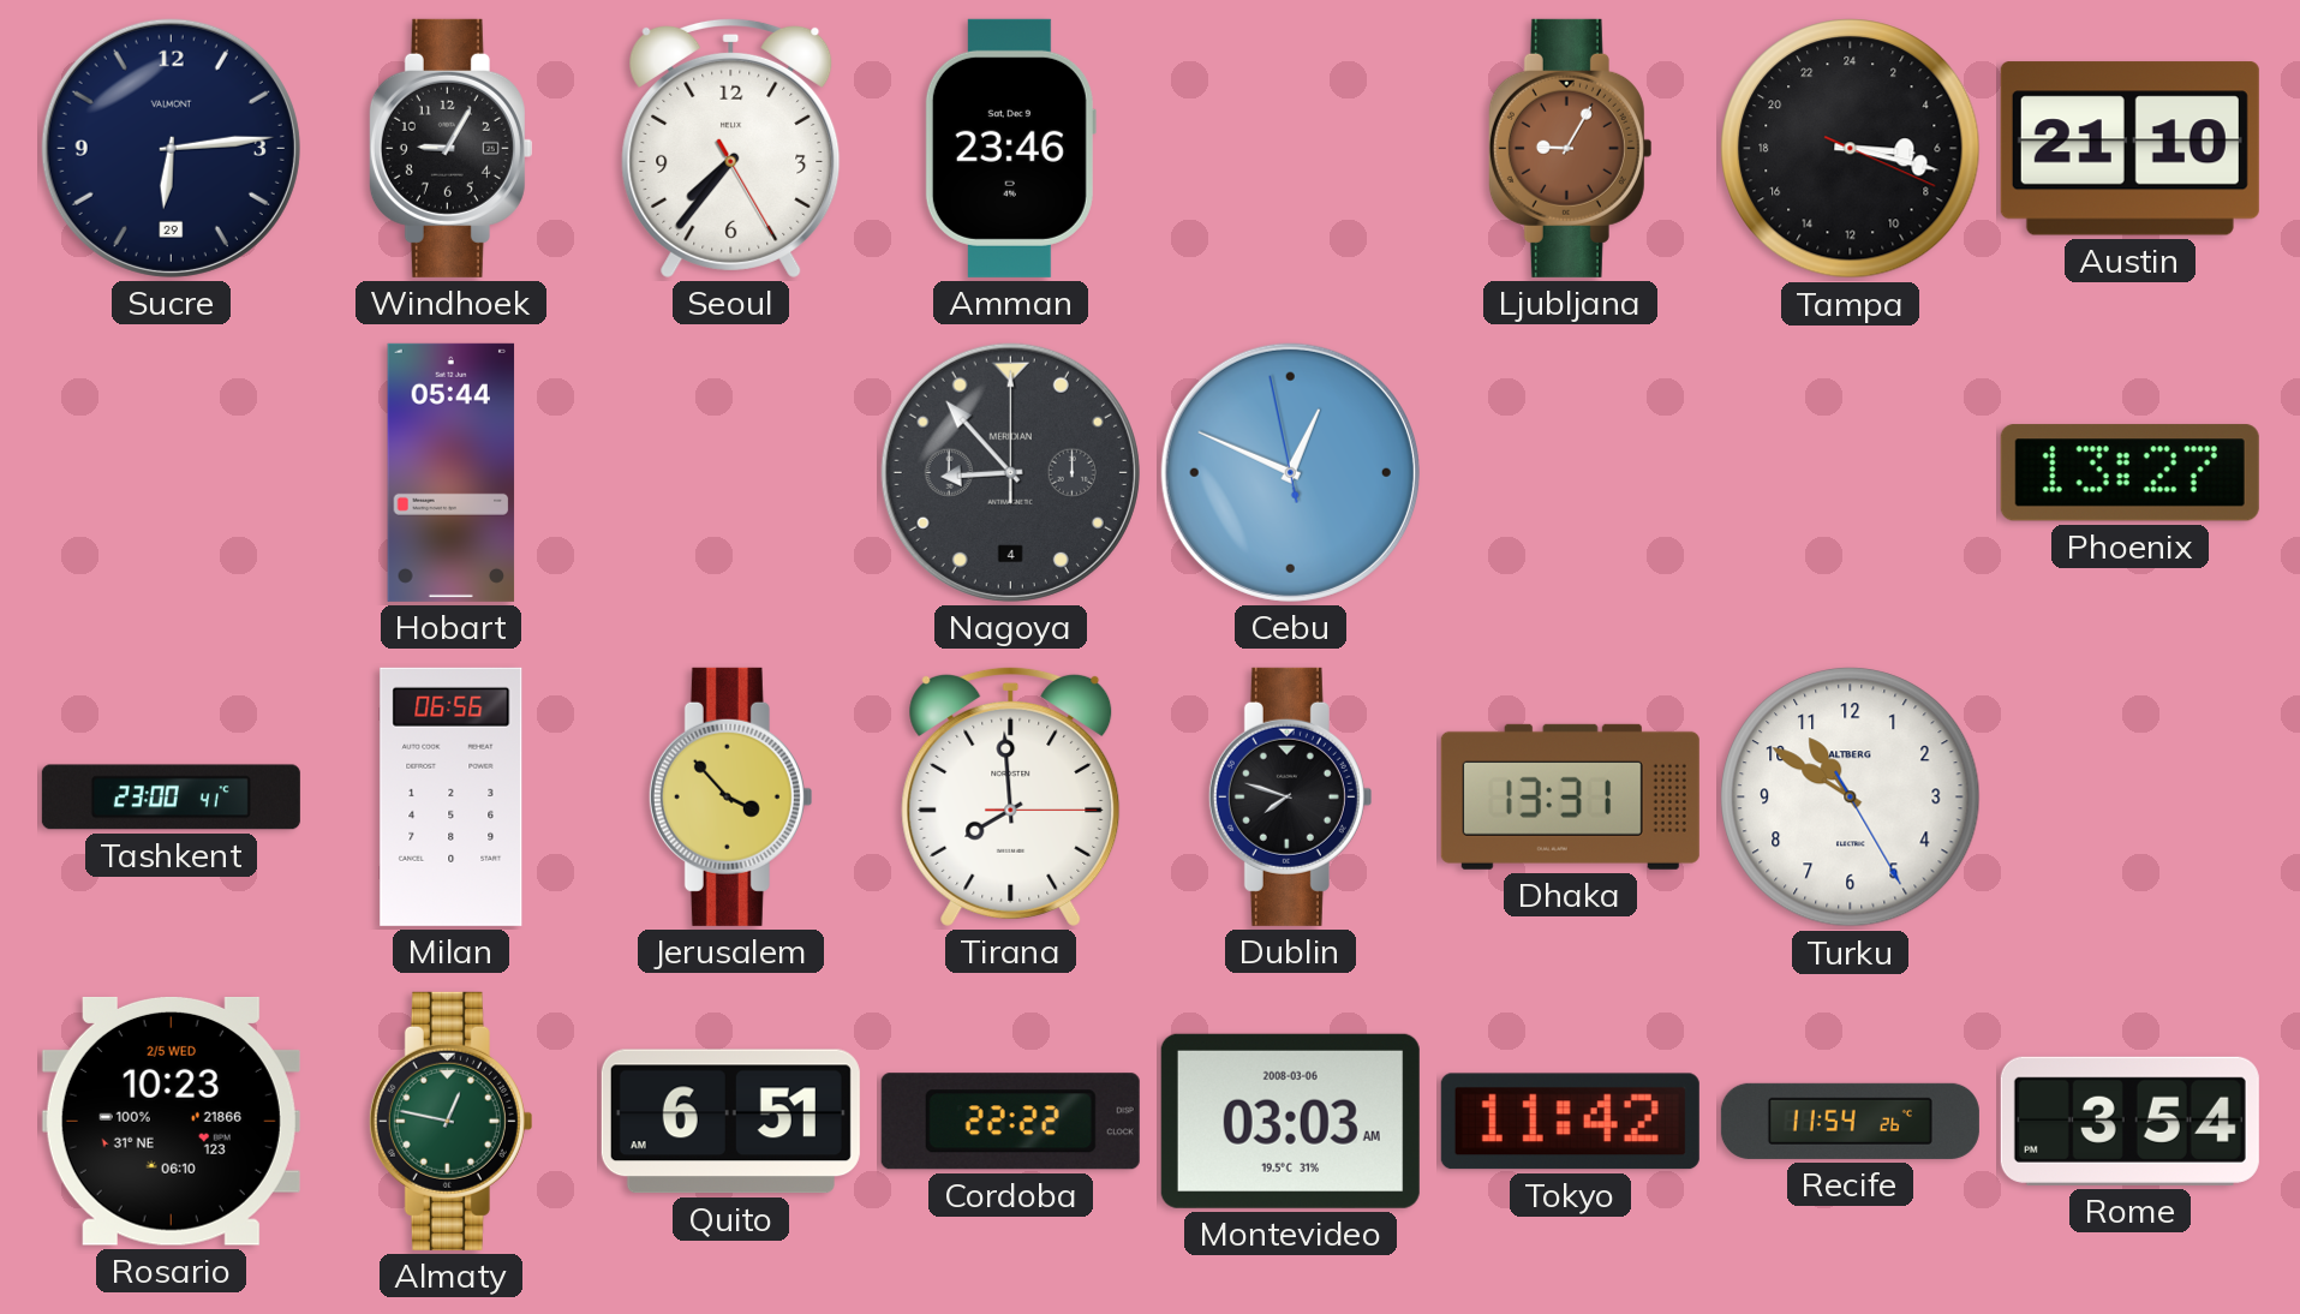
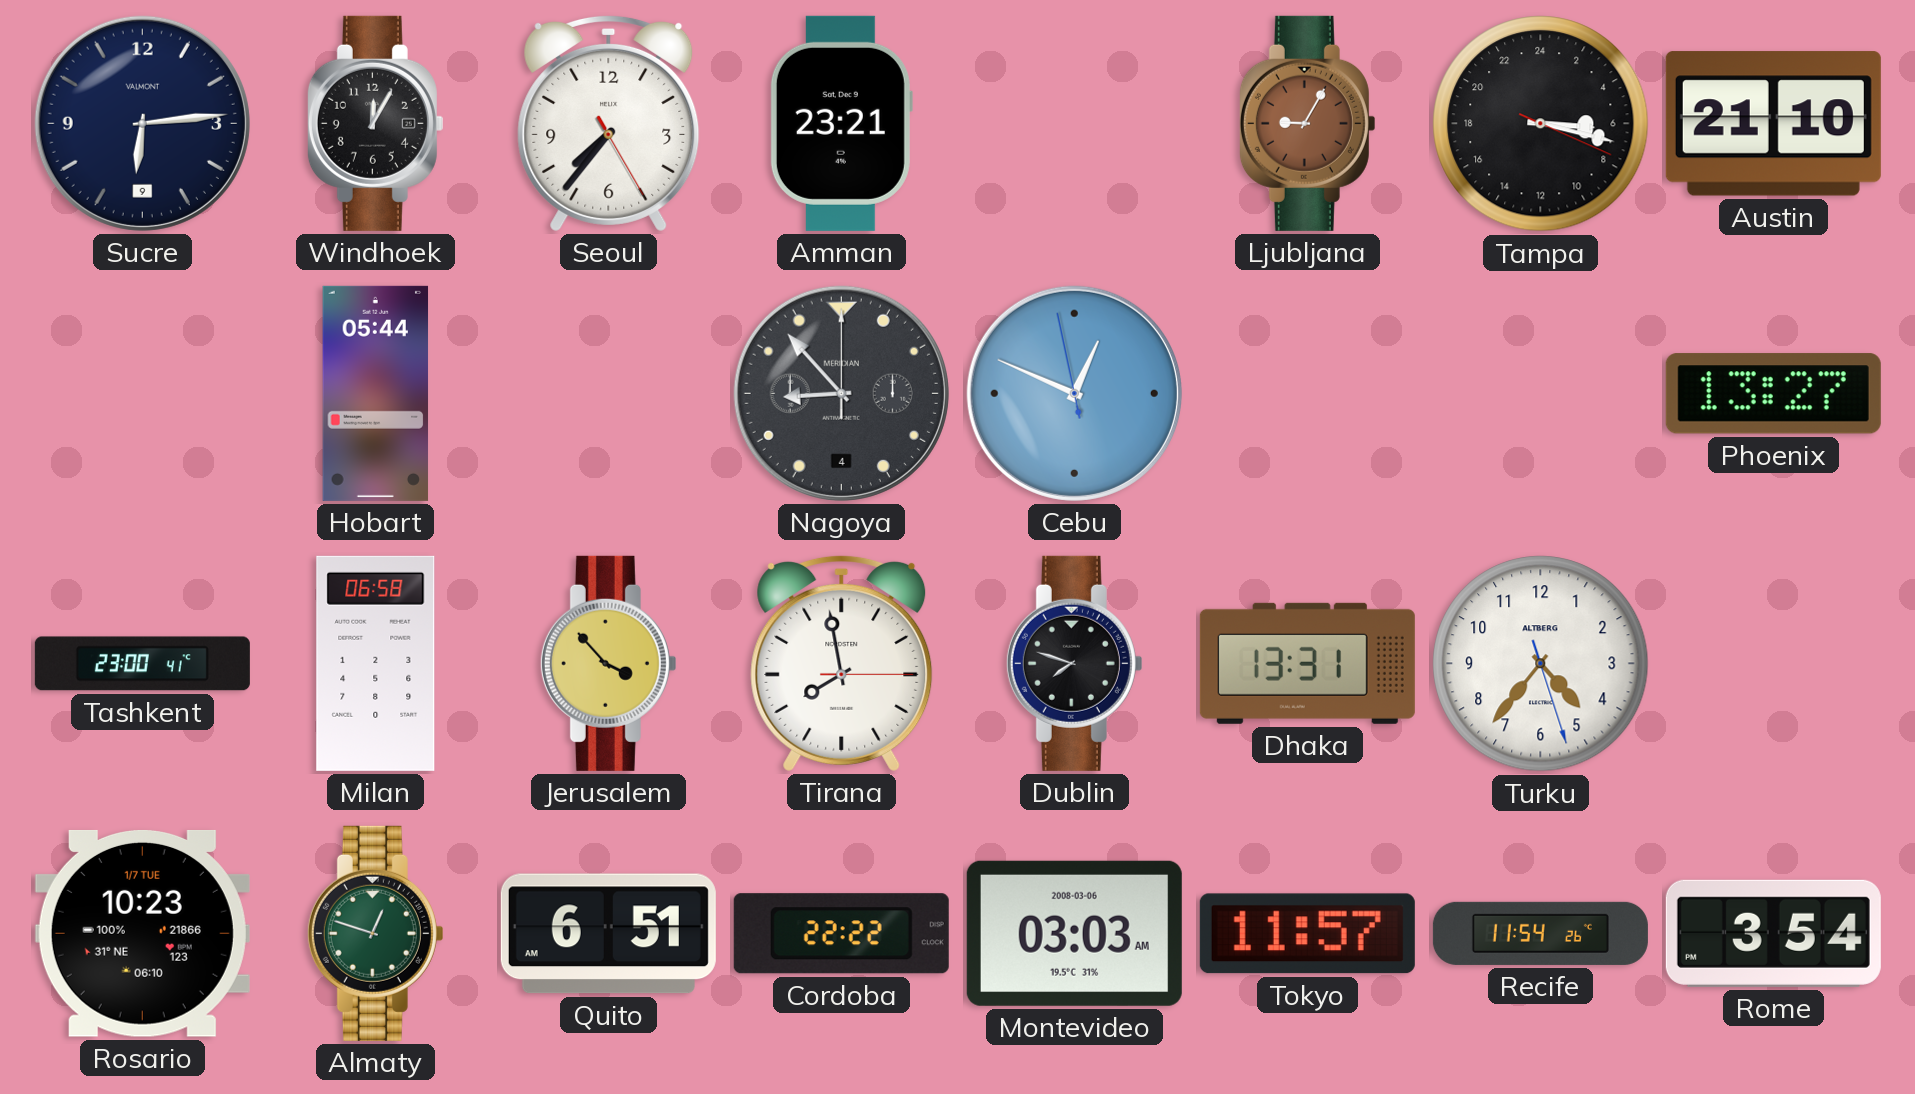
Sucre date: 29 -> 9 (142, 123)
Windhoek: 9:05 -> 12:05 (375, 123)
Amman: 23:46 -> 23:21 (841, 123)
Milan: 06:56 -> 06:58 (376, 663)
Tirana: 7:59 -> 7:58 (842, 663)
Turku: 10:50 -> 4:36 (1541, 664)
Rosario date: 2/5 WED -> 1/7 TUE (142, 933)
Almaty: 12:47 -> 12:48 (375, 933)
Tokyo: 11:42 -> 11:57 (1307, 934)
